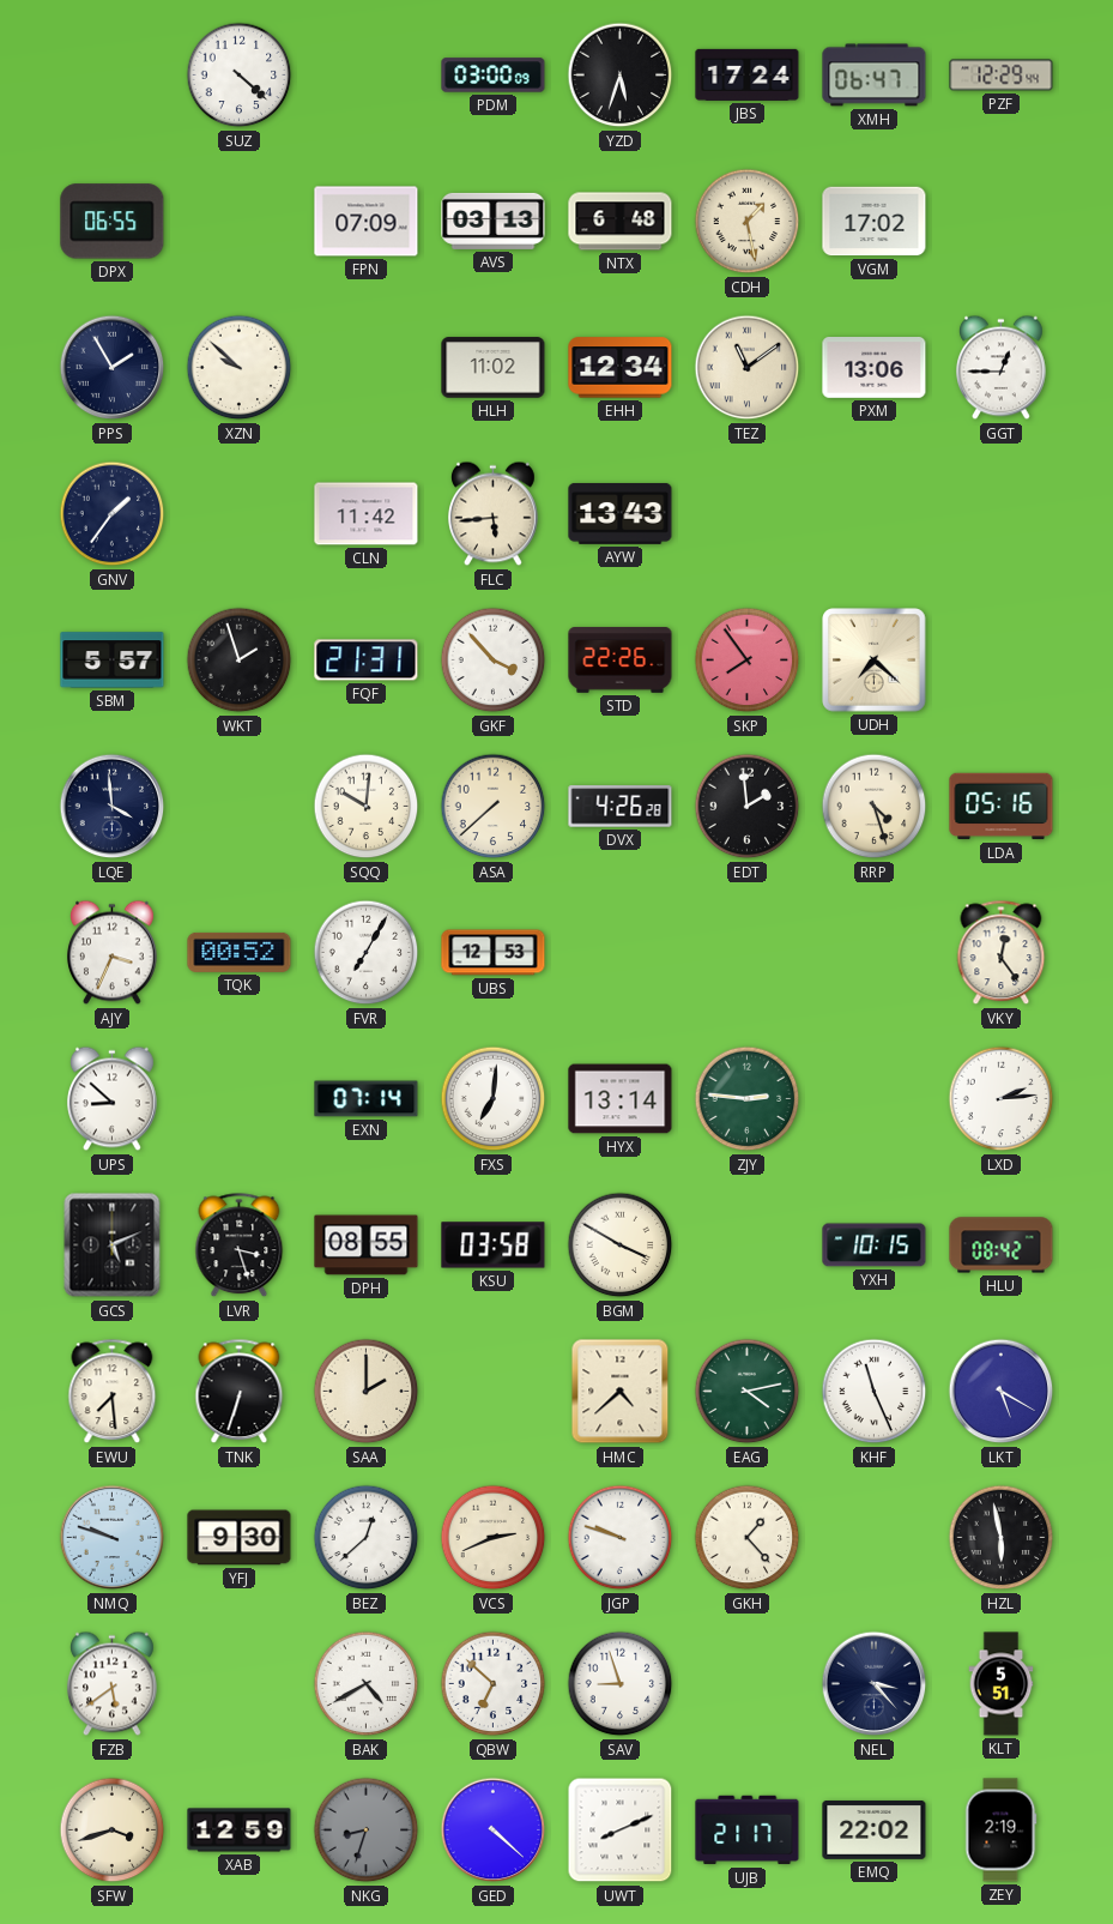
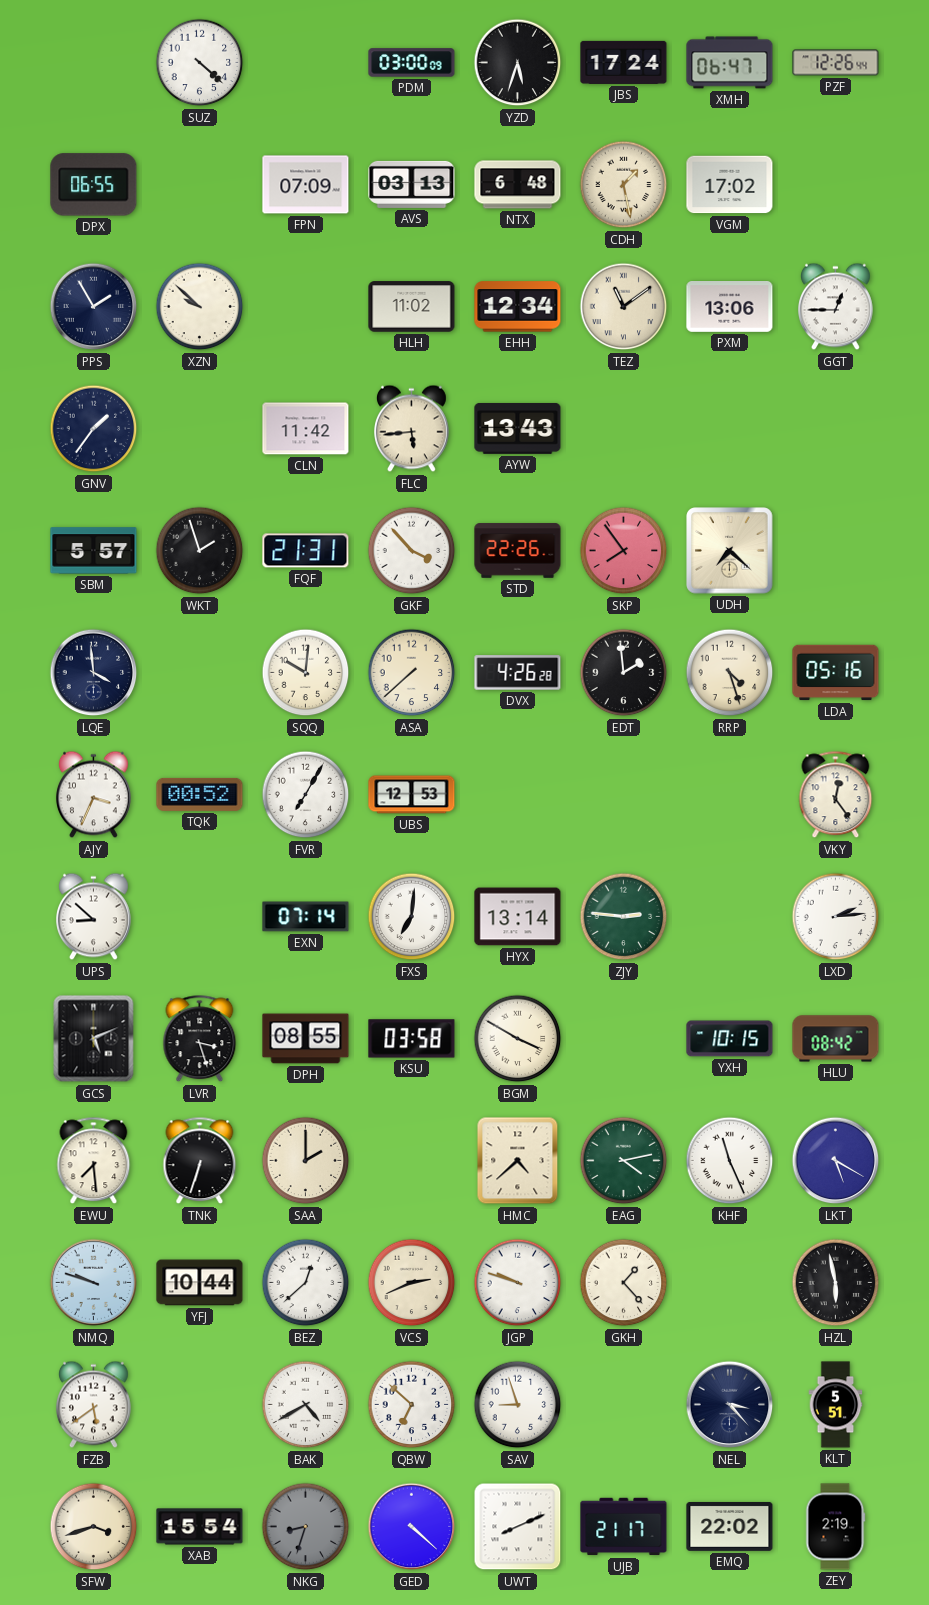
PZF: 12:29 -> 12:26 (836, 63)
YFJ: 9:30 -> 10:44 (200, 1283)
XAB: 12:59 -> 15:54 (200, 1527)
